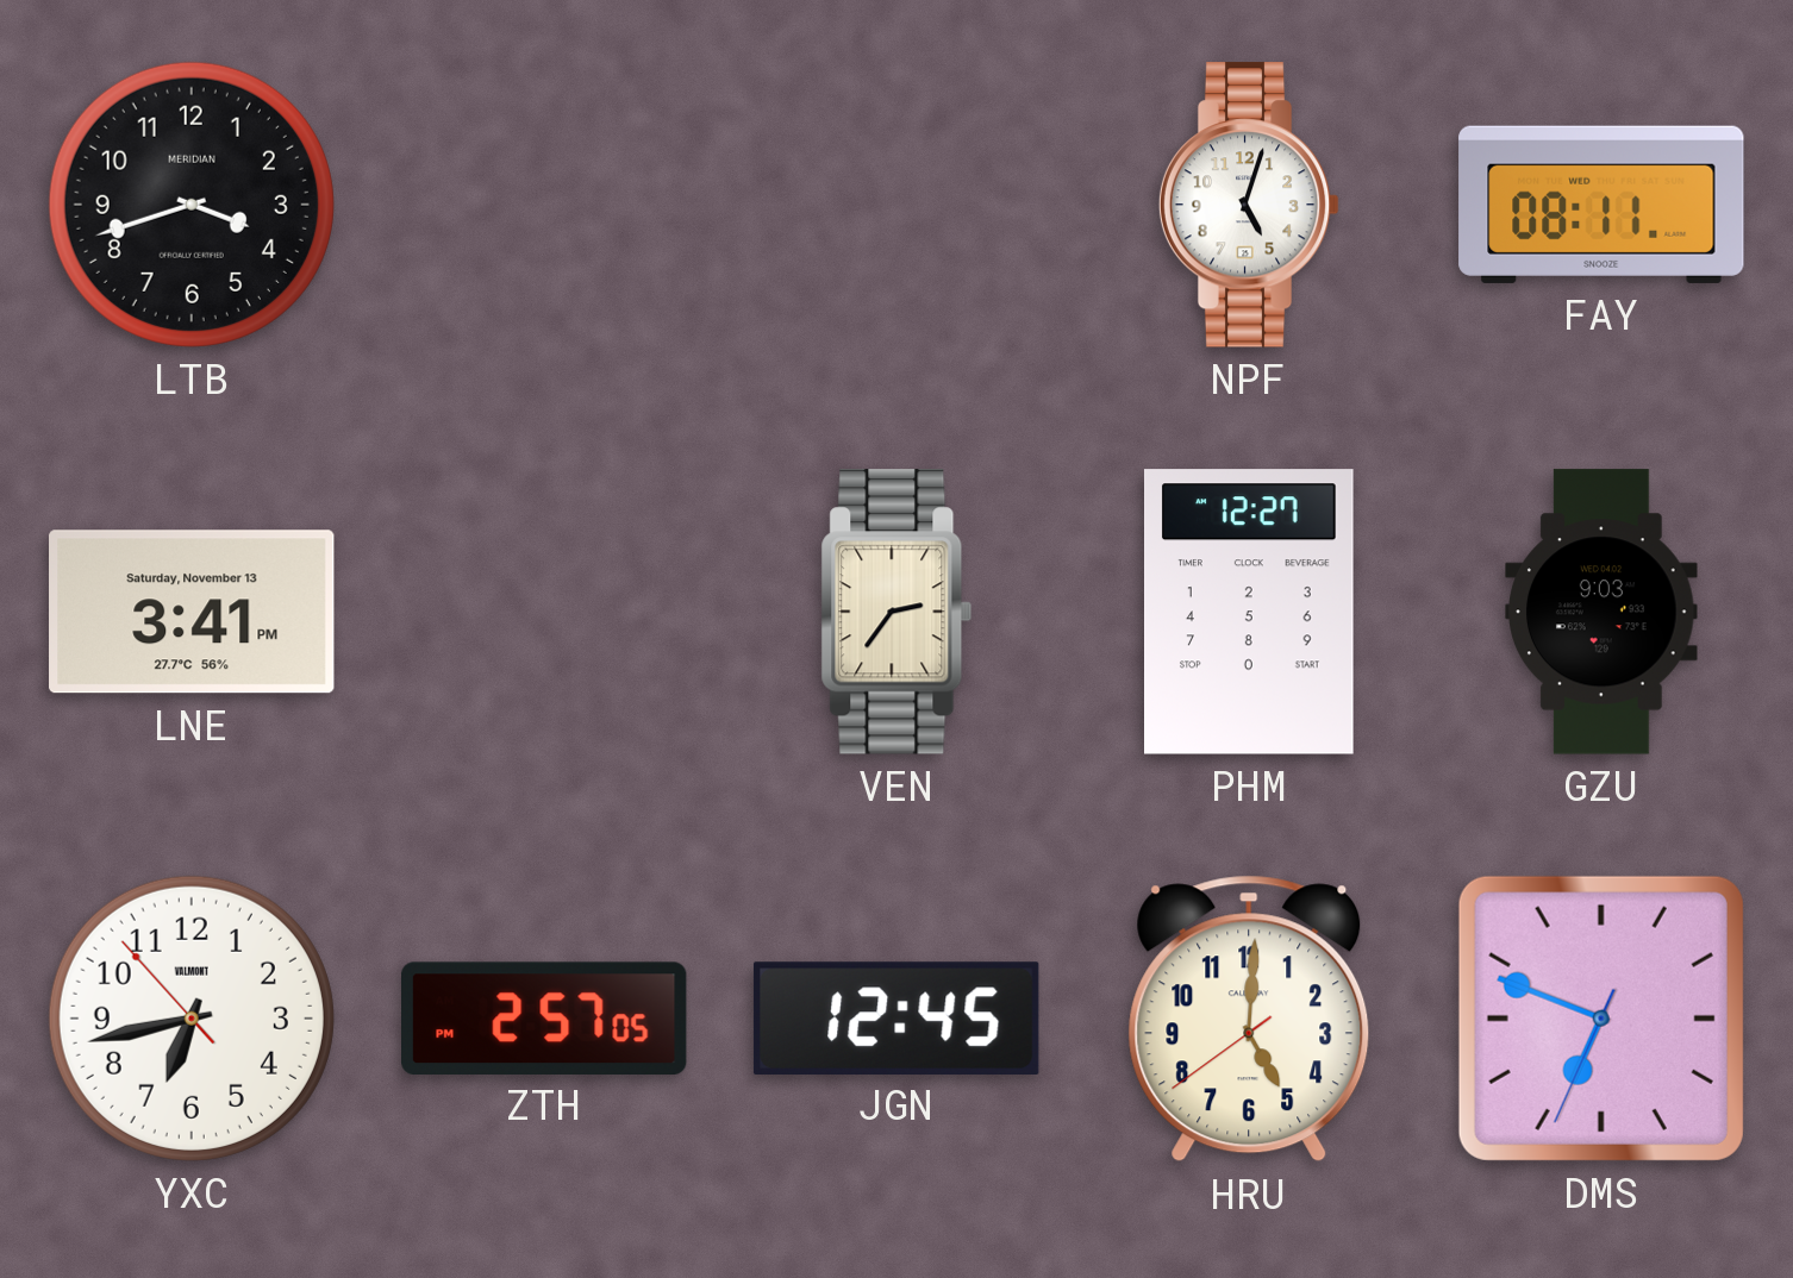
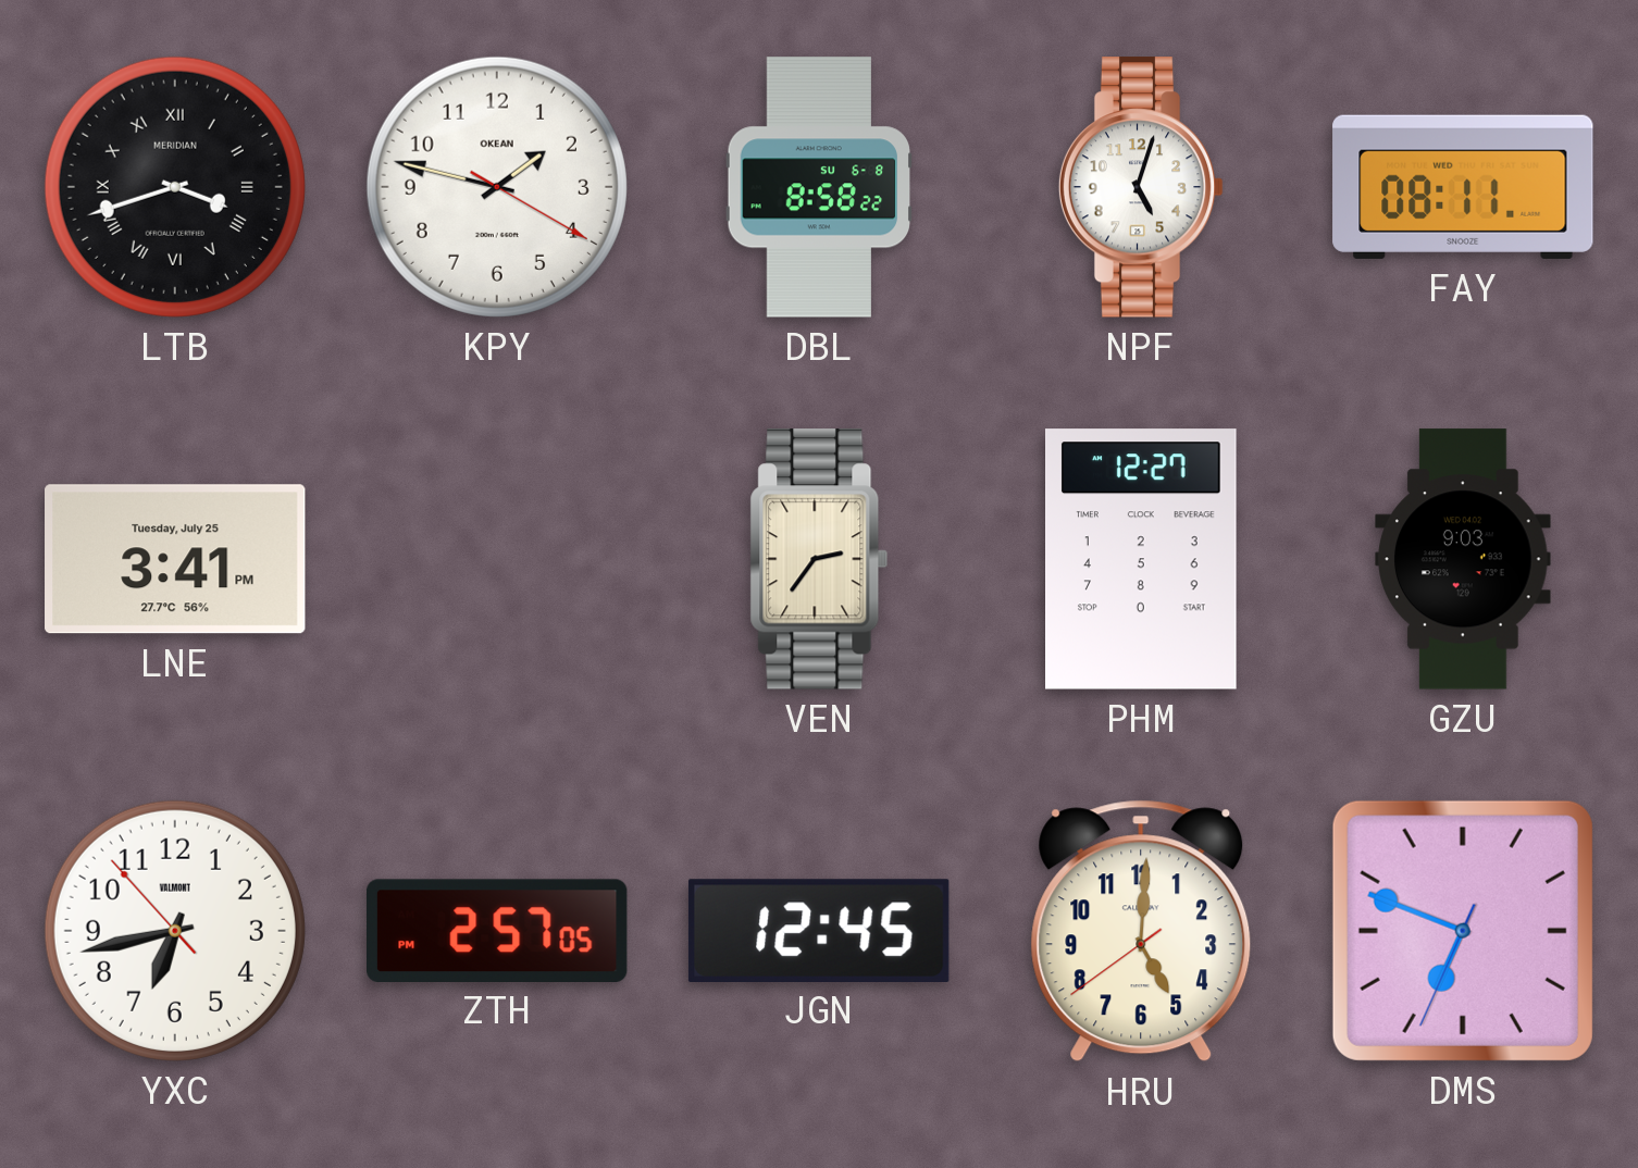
LTB numerals: Arabic -> Roman (175, 187)
KPY: none -> 1:47 (497, 187)
DBL: none -> 8:58 (819, 187)
LNE date: Saturday, November 13 -> Tuesday, July 25 (175, 559)
